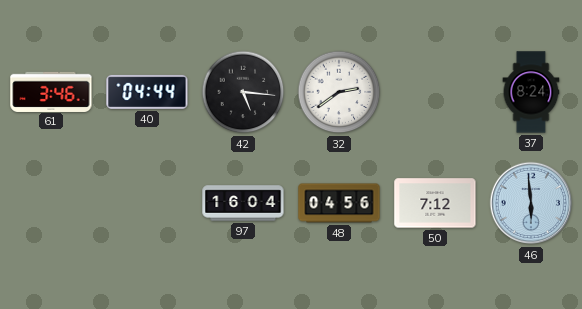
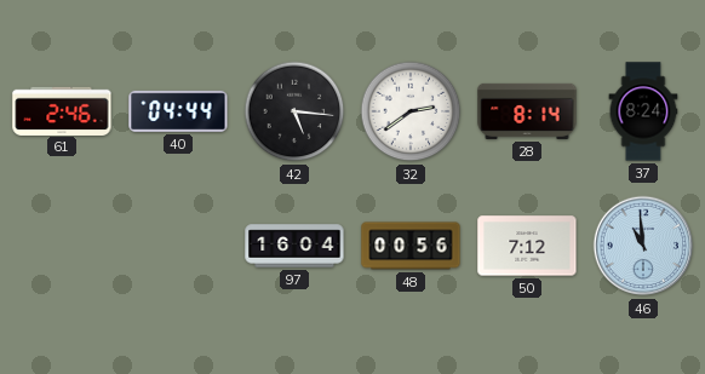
61: 3:46 -> 2:46 (62, 110)
28: none -> 8:14 (527, 111)
48: 04:56 -> 00:56 (411, 246)
46: 5:59 -> 10:59 (643, 246)
